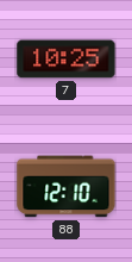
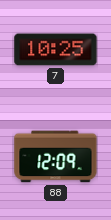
88: 12:10 -> 12:09 (56, 157)
